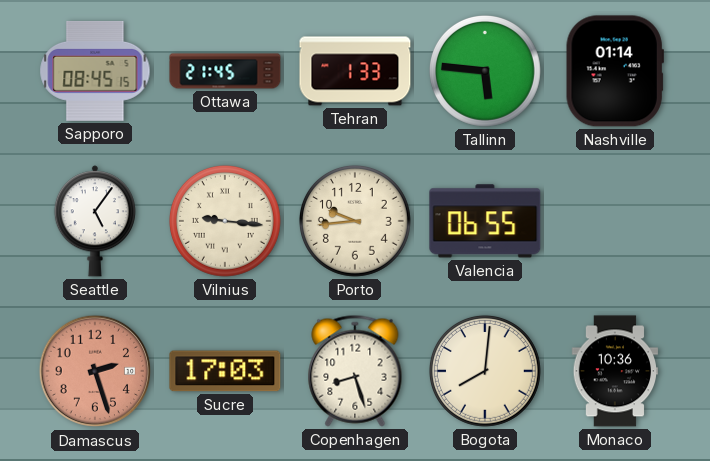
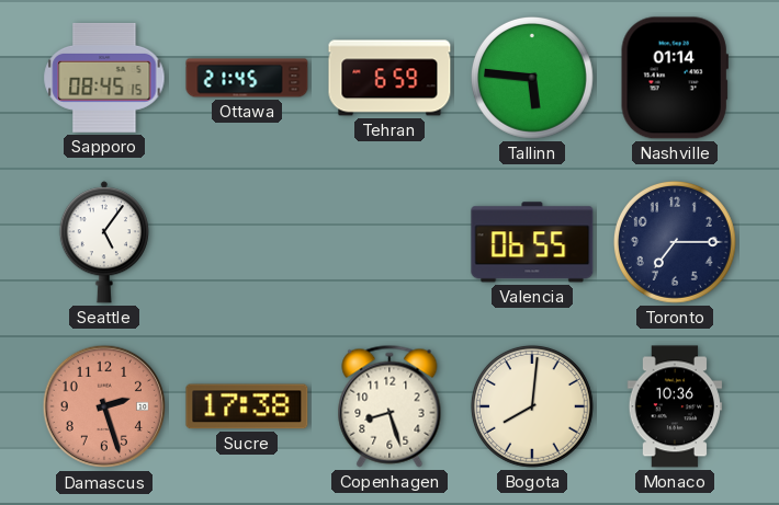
Tehran: 1:33 -> 6:59 (390, 78)
Vilnius: 9:16 -> none (225, 221)
Porto: 9:44 -> none (355, 221)
Toronto: none -> 7:15 (675, 242)
Sucre: 17:03 -> 17:38 (247, 406)
